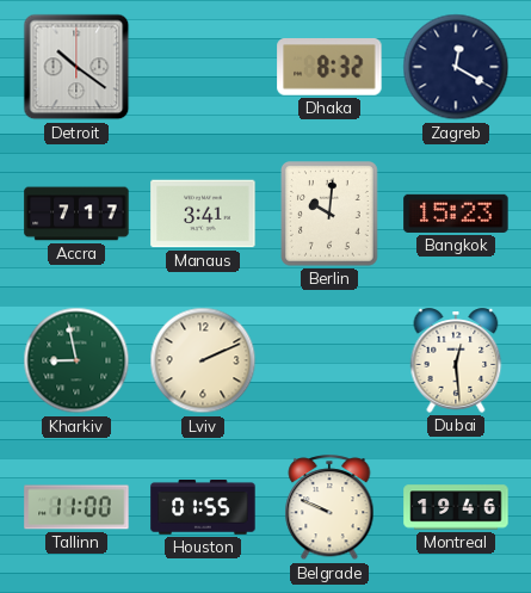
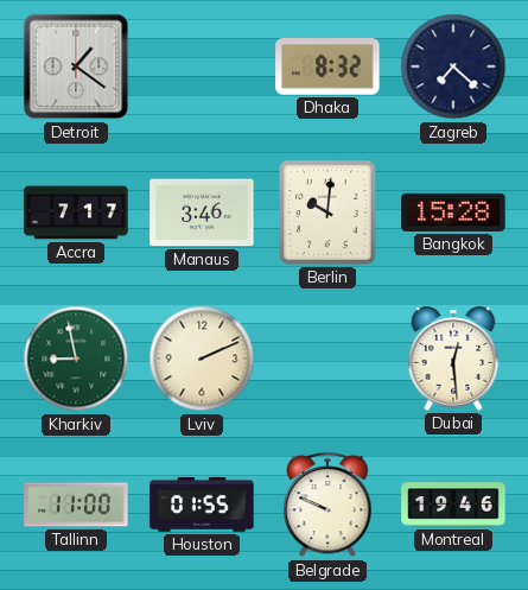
Detroit: 10:21 -> 1:21 (76, 66)
Zagreb: 12:20 -> 7:22 (453, 66)
Manaus: 3:41 -> 3:46 (202, 212)
Bangkok: 15:23 -> 15:28 (453, 212)
